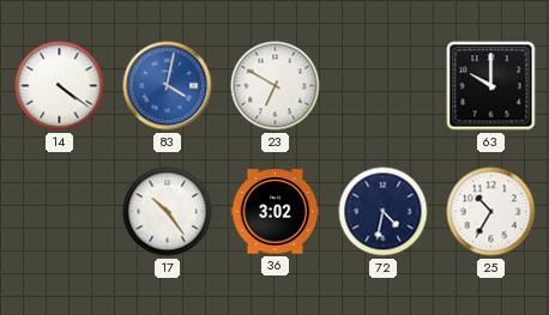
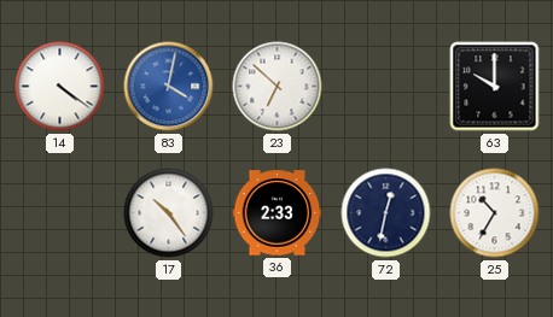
23: 6:50 -> 6:52 (278, 87)
36: 3:02 -> 2:33 (278, 213)
72: 4:32 -> 12:32 (386, 213)
